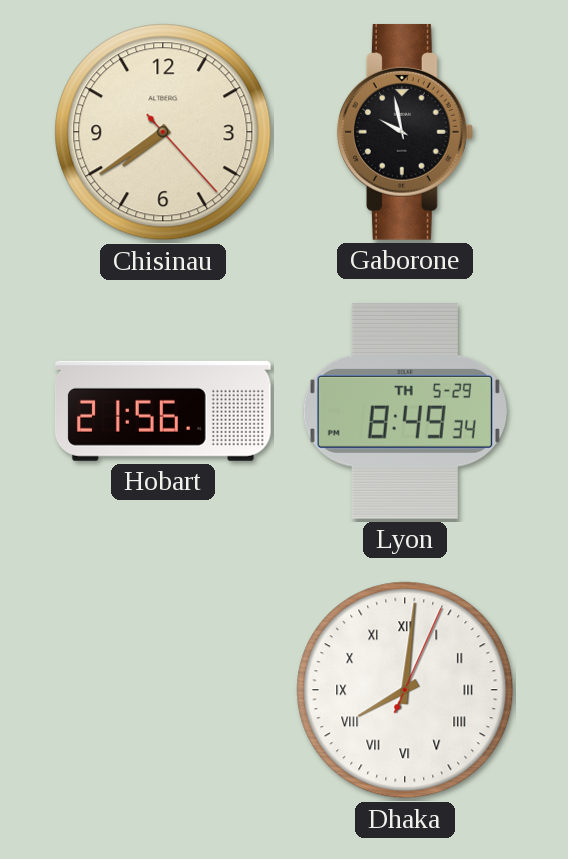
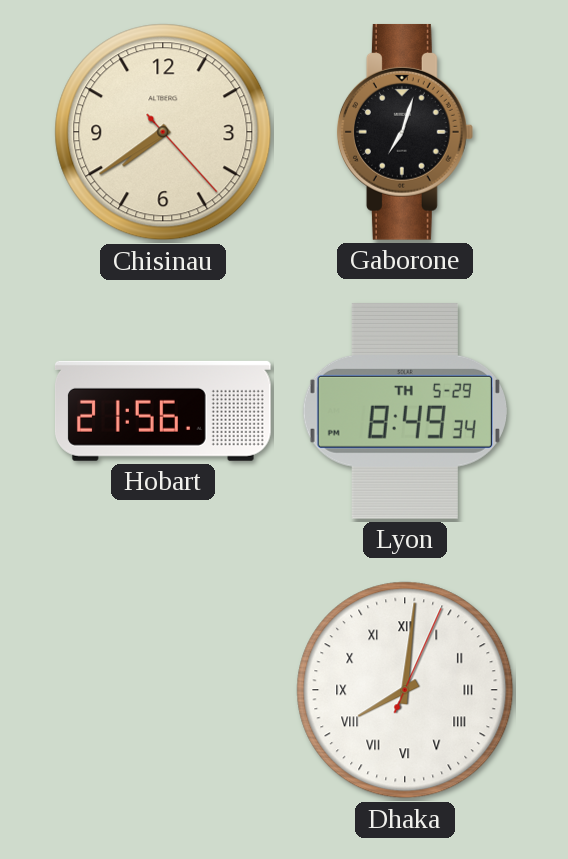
Gaborone: 9:58 -> 7:03 (405, 132)
